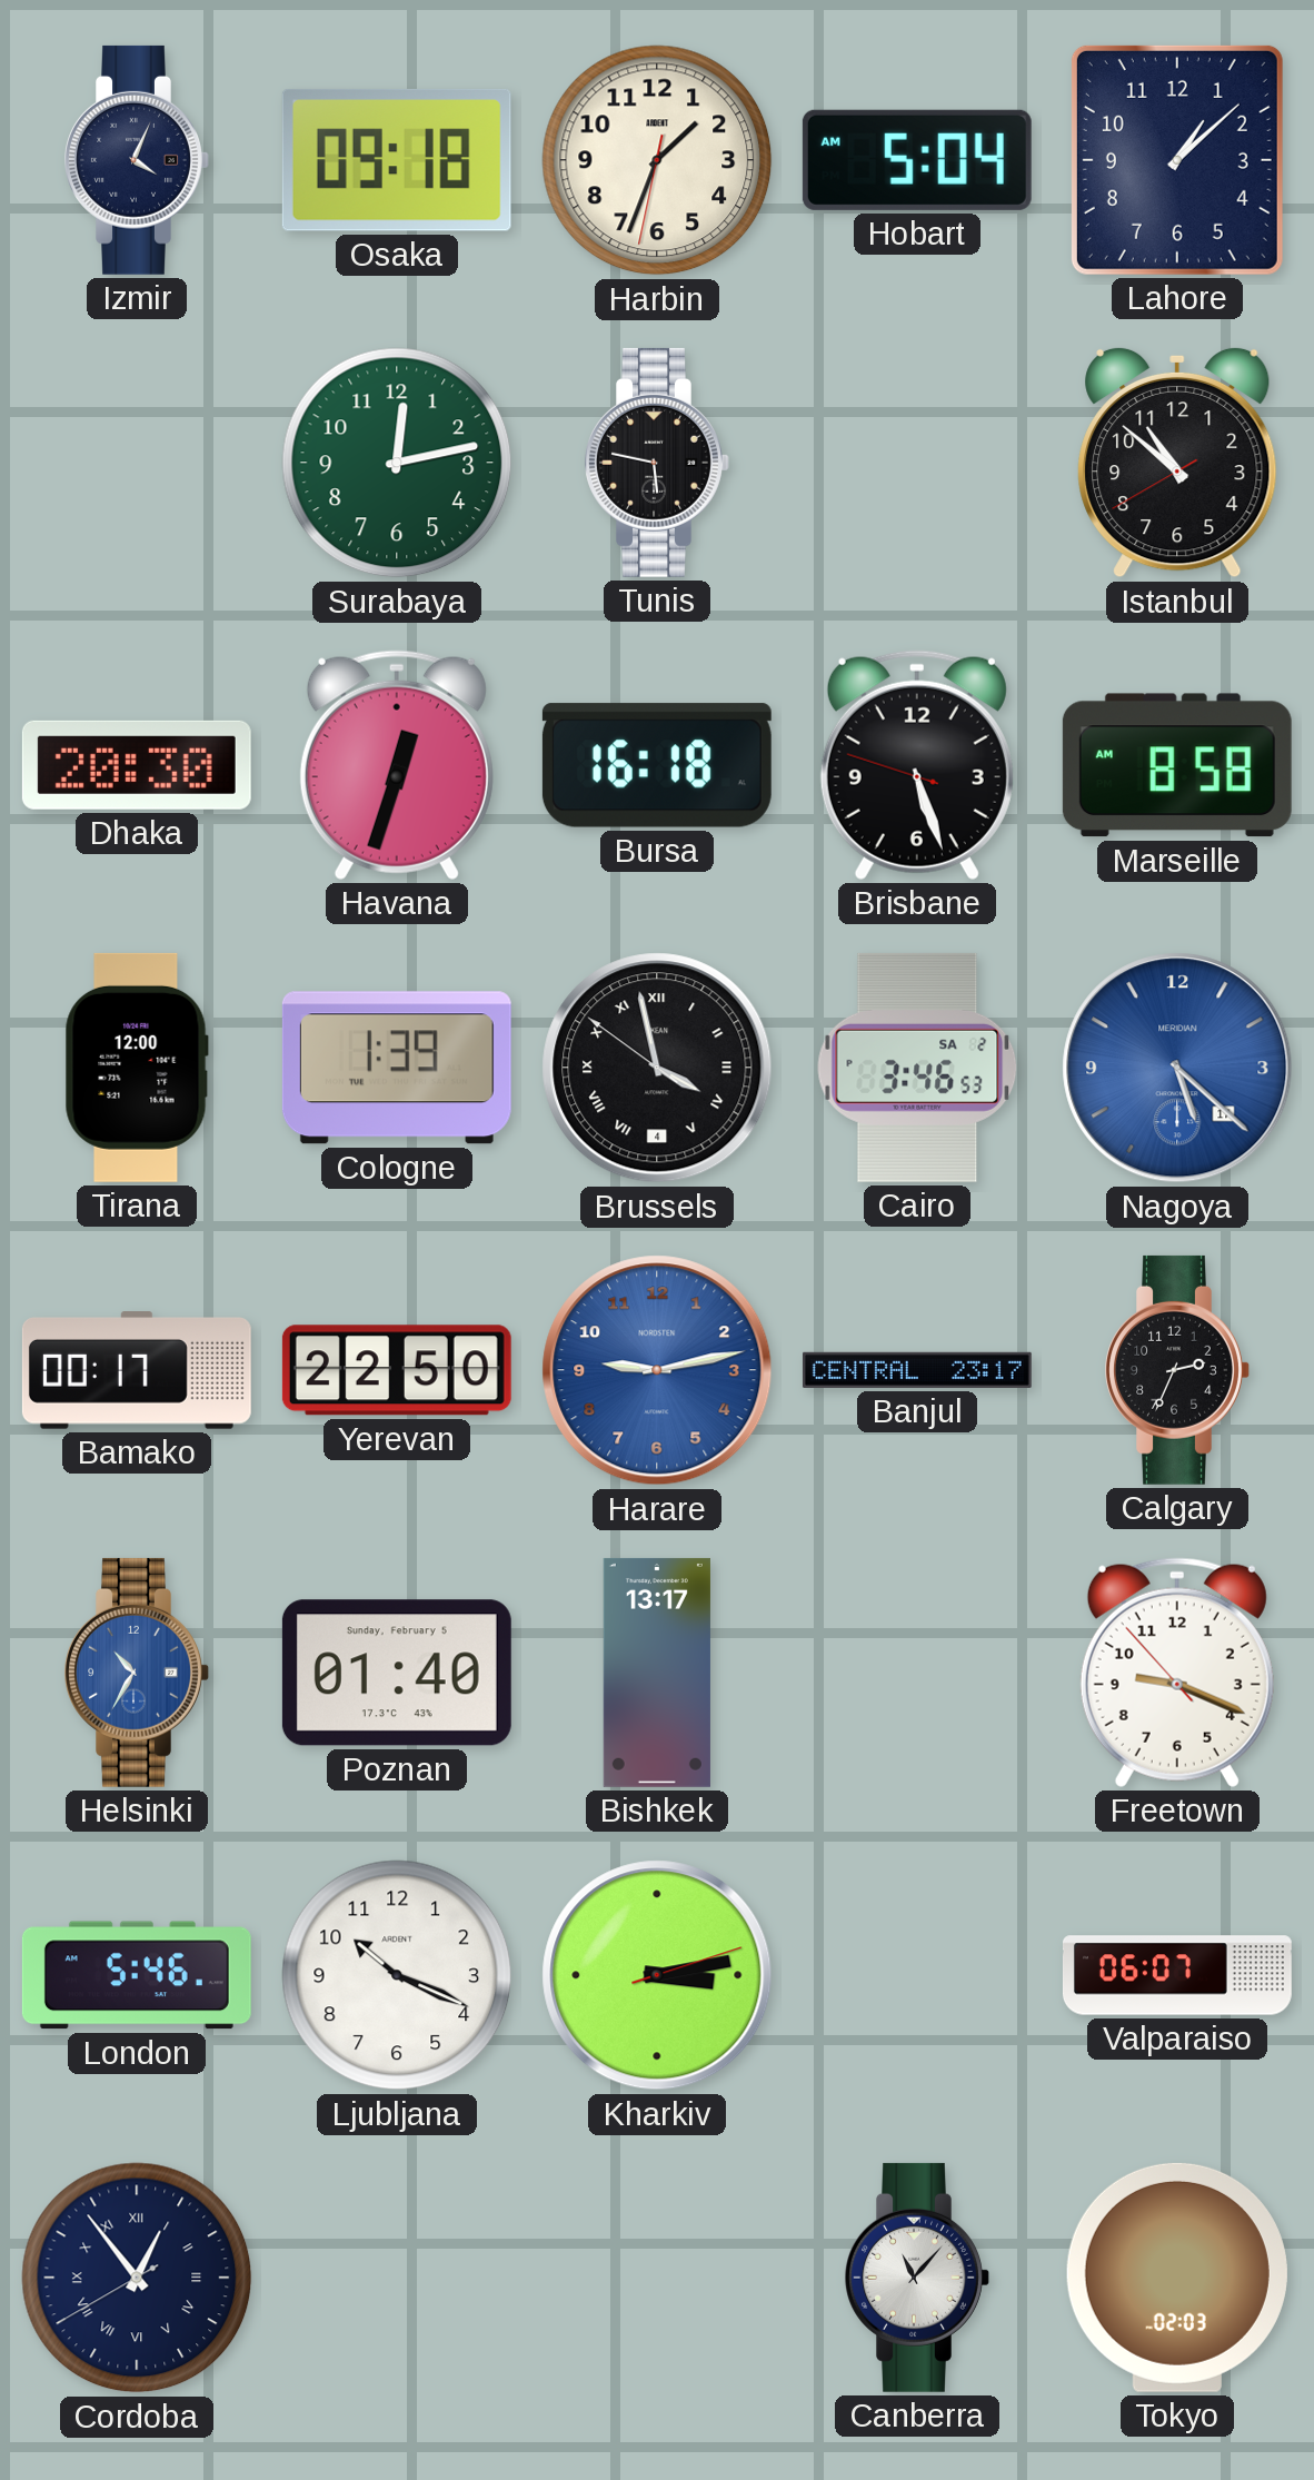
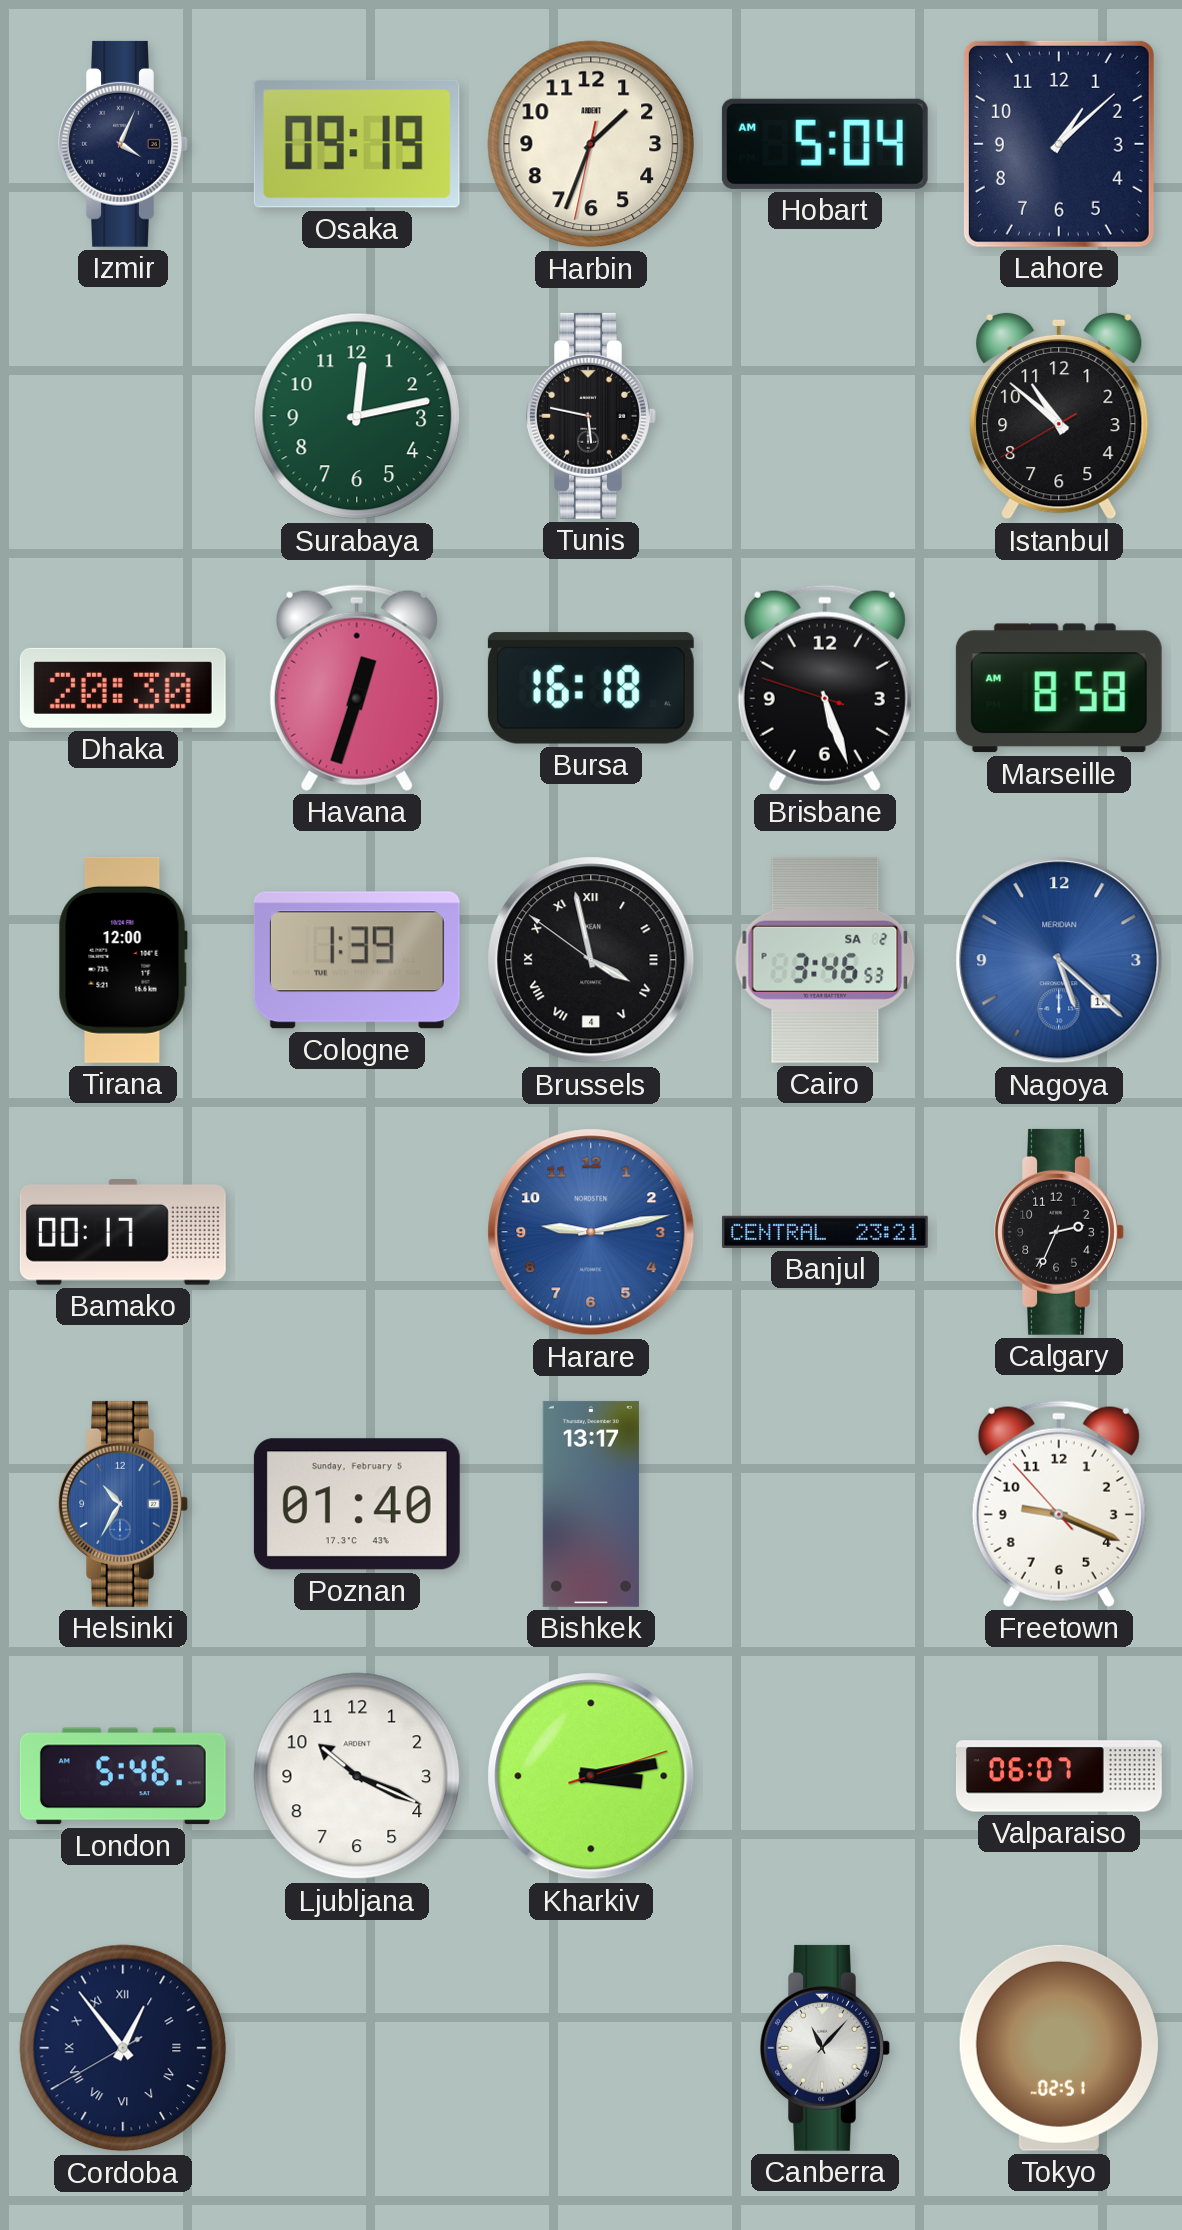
Osaka: 09:18 -> 09:19 (357, 144)
Yerevan: 22:50 -> none (397, 1370)
Banjul: 23:17 -> 23:21 (825, 1232)
Tokyo: 02:03 -> 02:51 (1059, 2048)
